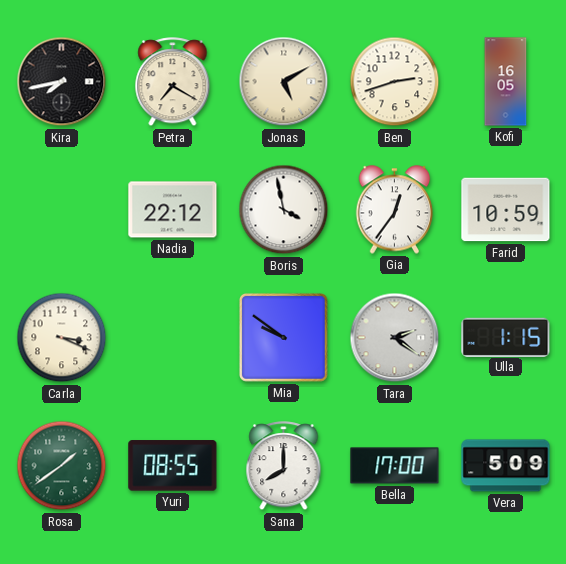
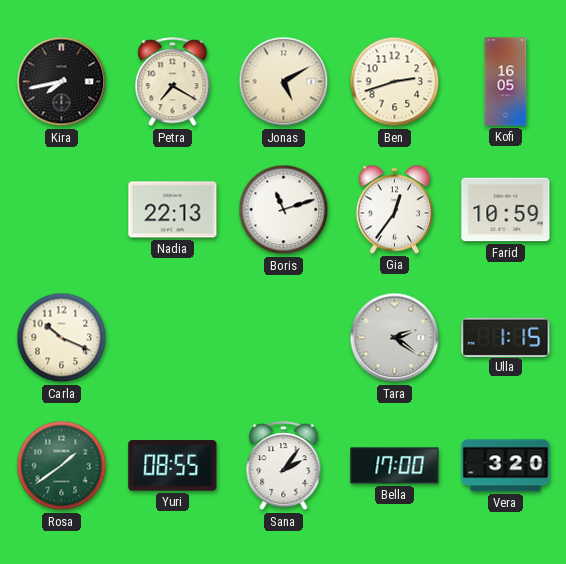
Nadia: 22:12 -> 22:13 (173, 210)
Boris: 3:58 -> 11:12 (284, 210)
Carla: 3:19 -> 10:19 (62, 338)
Mia: 9:51 -> none (283, 337)
Sana: 8:00 -> 2:06 (284, 466)
Vera: 5:09 -> 3:20 (506, 466)
